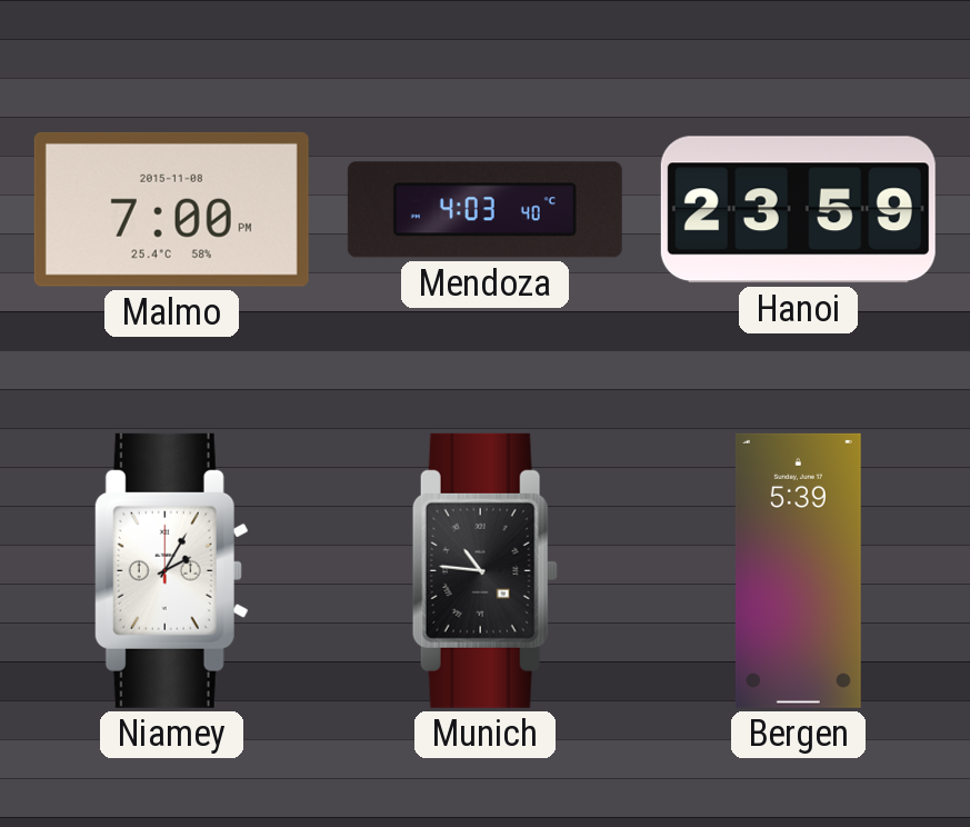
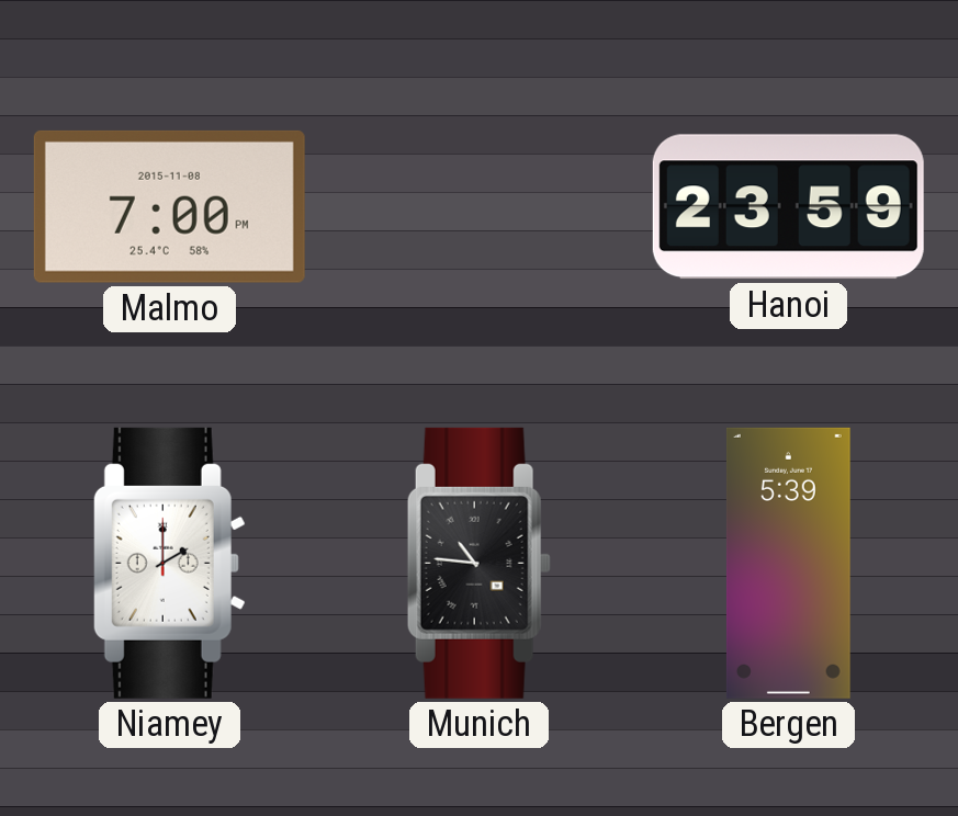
Mendoza: 4:03 -> none (484, 210)
Niamey: 2:05 -> 2:00 (169, 563)
